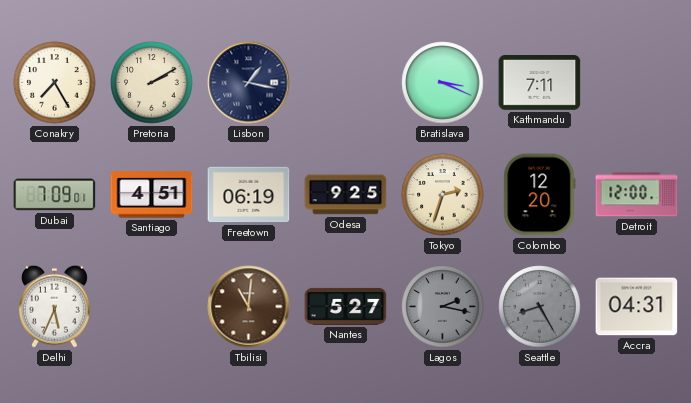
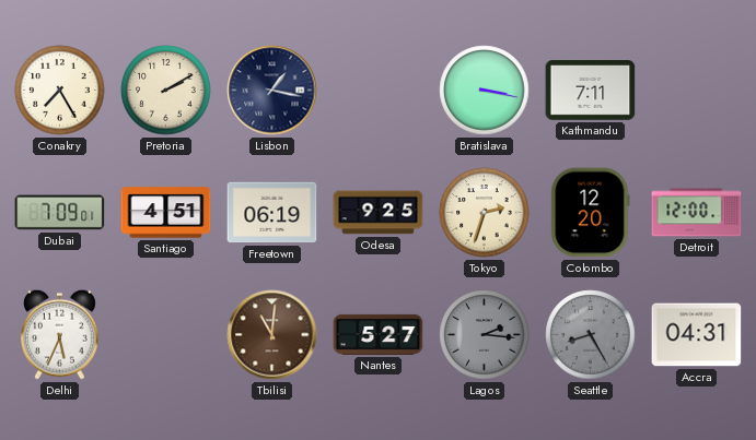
Bratislava: 3:19 -> 3:17 (485, 91)
Lagos: 2:17 -> 2:16 (485, 335)
